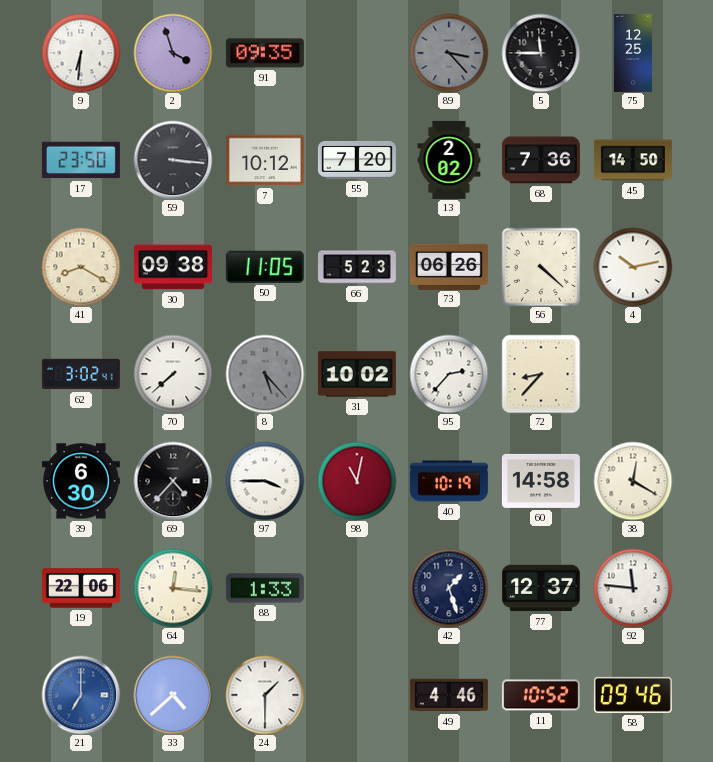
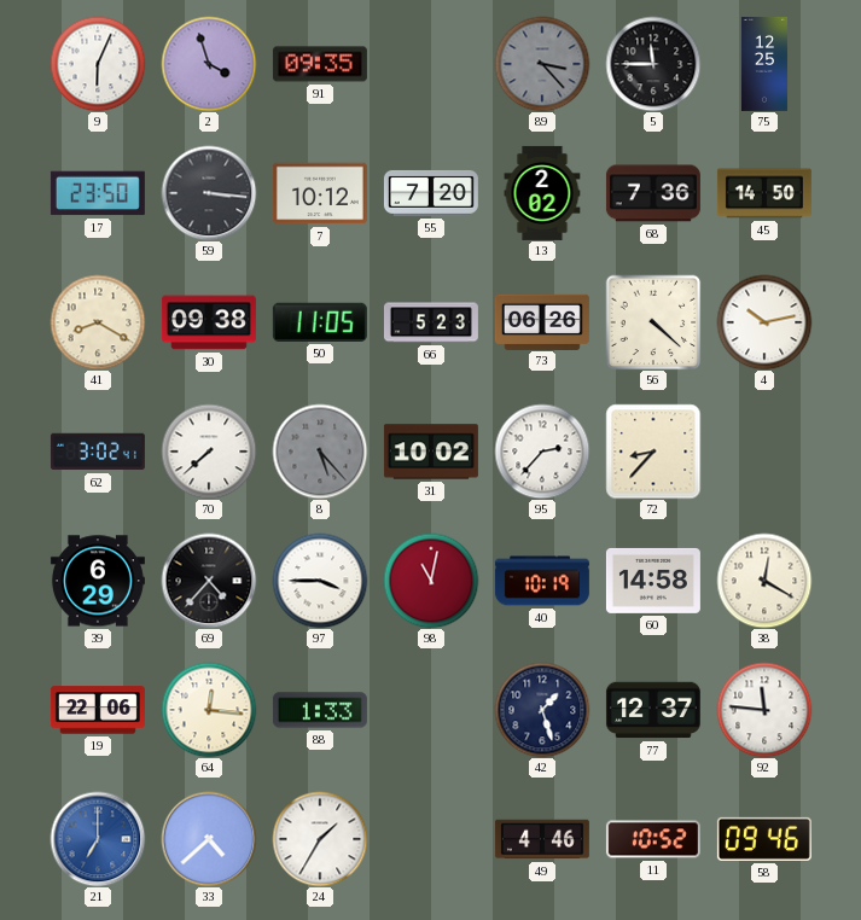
9: 6:31 -> 6:04 (98, 64)
39: 6:30 -> 6:29 (98, 581)
24: 1:30 -> 1:35 (320, 839)
